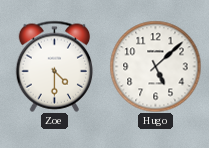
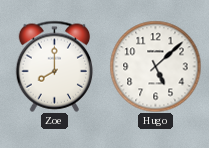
Zoe: 4:30 -> 8:00 (55, 66)
